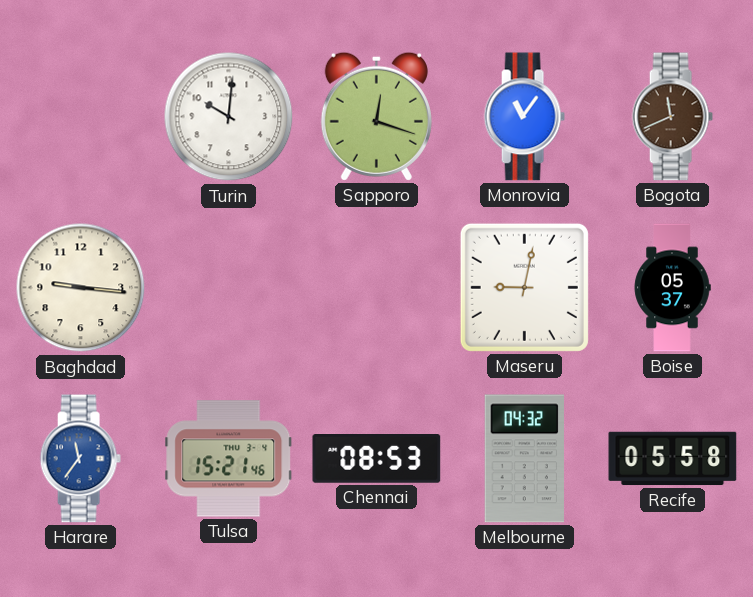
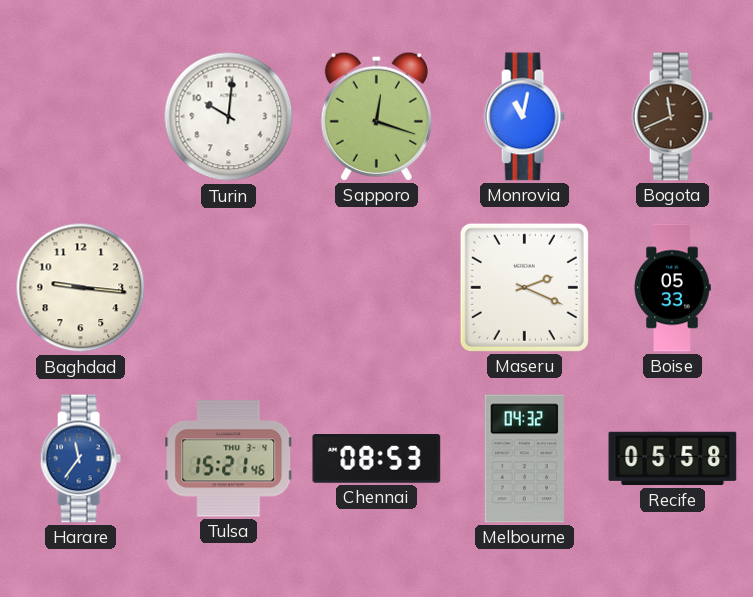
Monrovia: 11:06 -> 11:02 (524, 117)
Maseru: 9:02 -> 2:19 (524, 287)
Boise: 05:37 -> 05:33 (672, 288)
